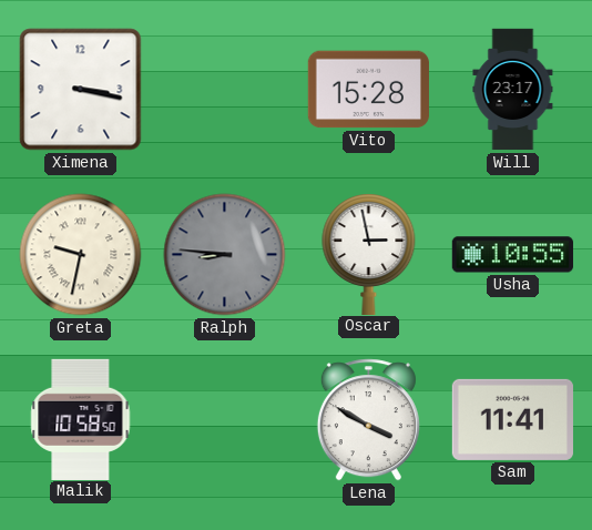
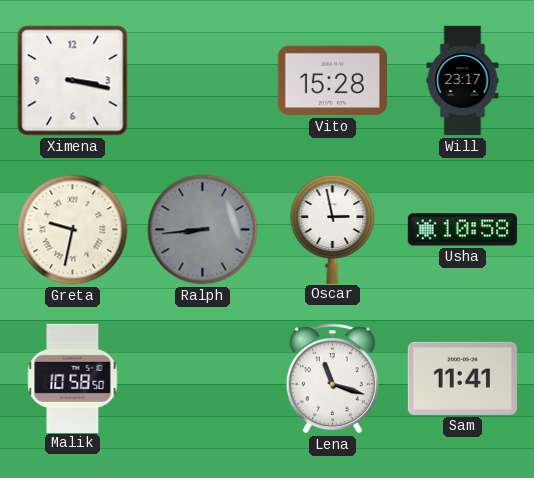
Ralph: 8:46 -> 8:44 (203, 230)
Usha: 10:55 -> 10:58 (462, 230)
Lena: 3:50 -> 11:18 (332, 379)
